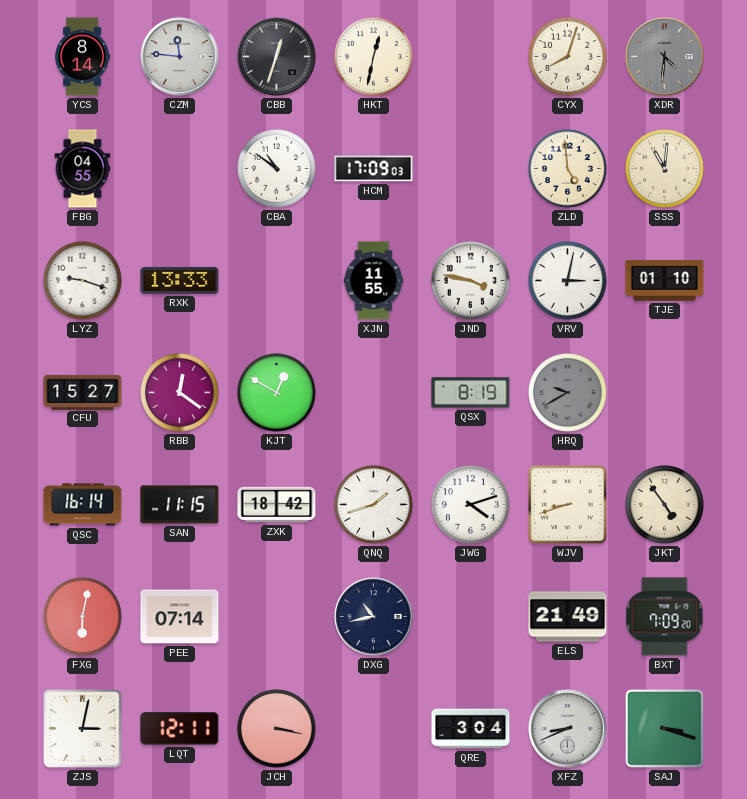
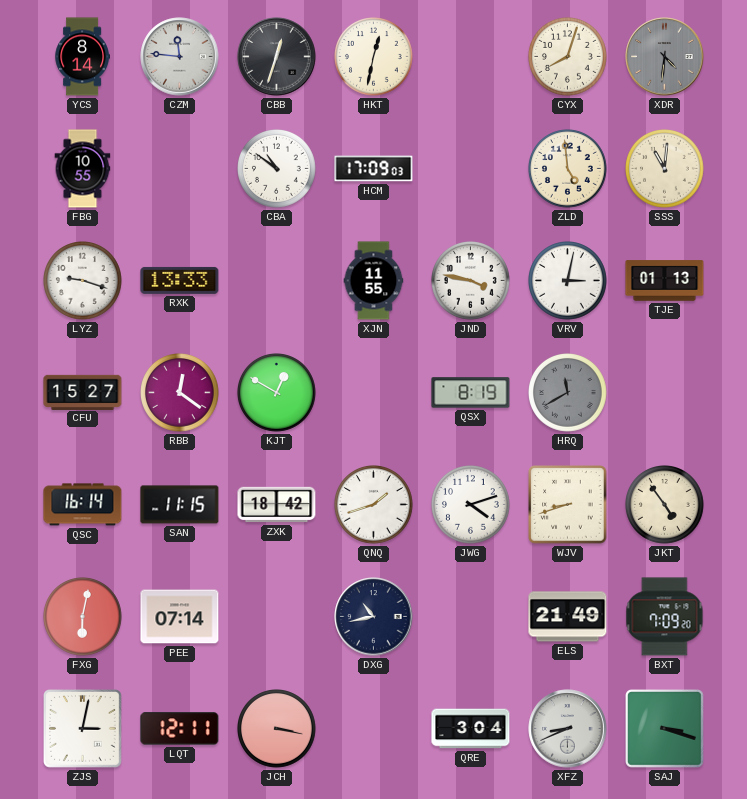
FBG: 04:55 -> 10:55 (83, 169)
TJE: 01:10 -> 01:13 (665, 281)
HRQ: 9:40 -> 11:40 (568, 393)
